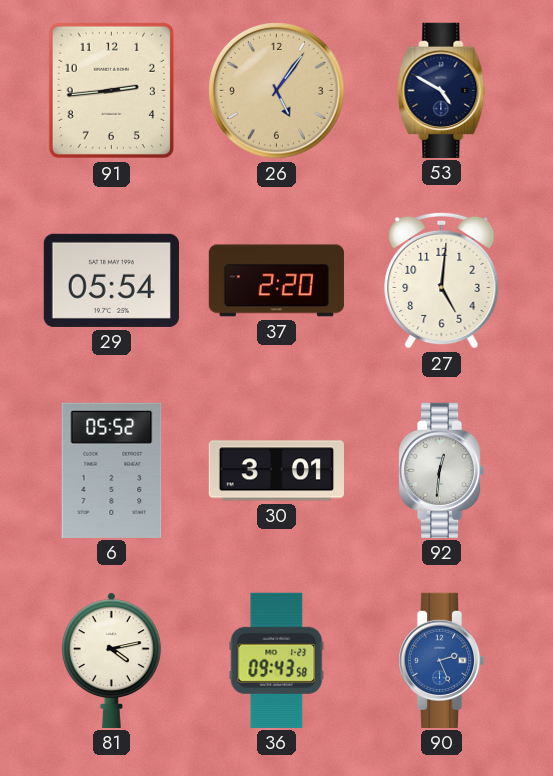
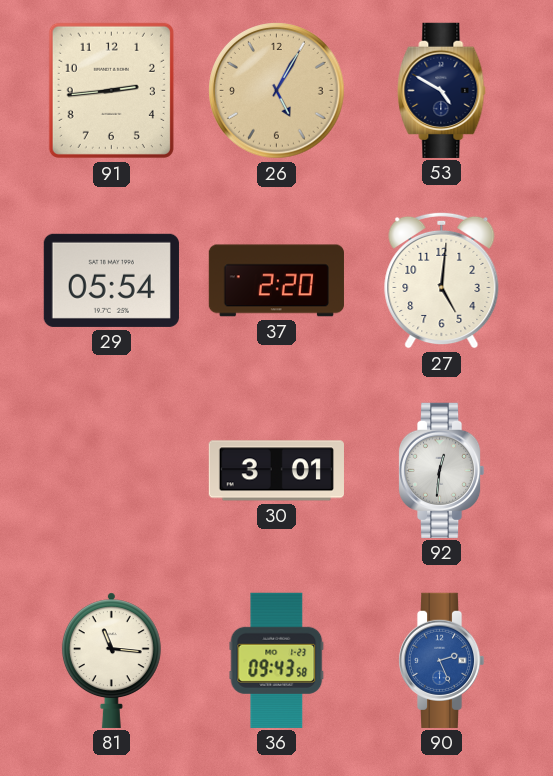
26: 5:06 -> 5:05 (277, 91)
6: 05:52 -> none (112, 470)
81: 4:13 -> 11:16 (111, 660)
